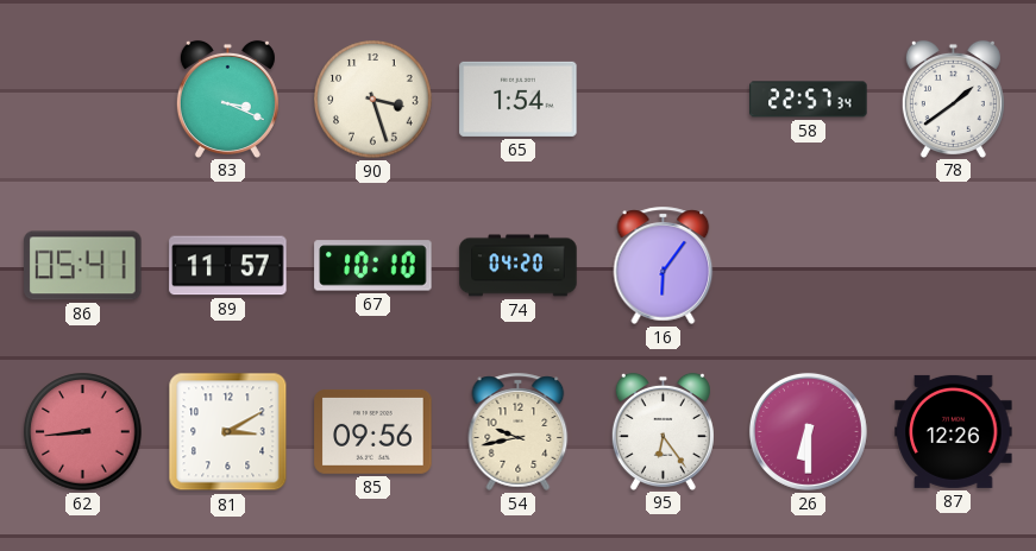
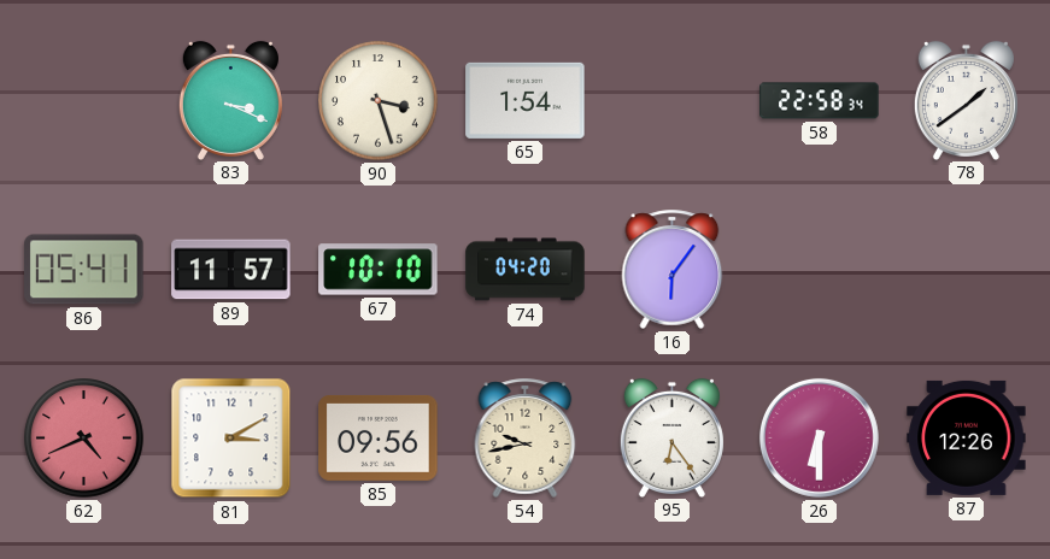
58: 22:57 -> 22:58 (820, 101)
62: 8:44 -> 4:41 (84, 439)
